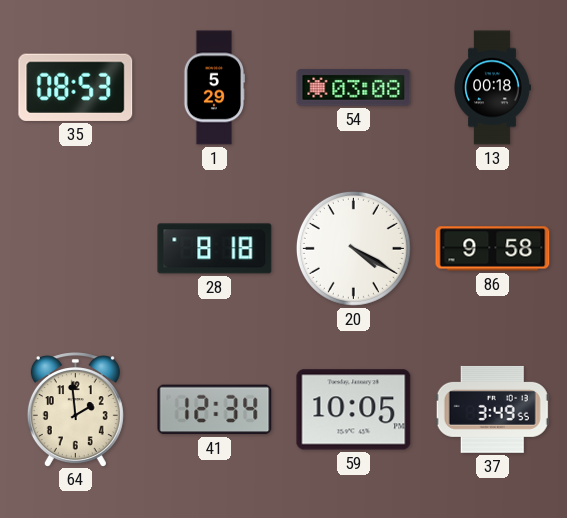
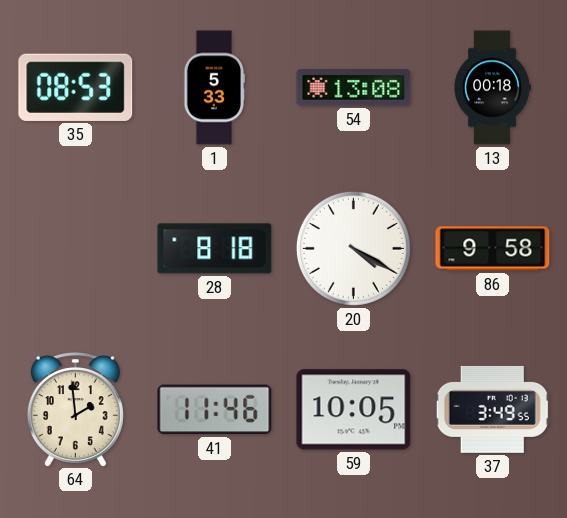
1: 5:29 -> 5:33 (213, 88)
54: 03:08 -> 13:08 (354, 88)
41: 12:34 -> 11:46 (215, 410)
